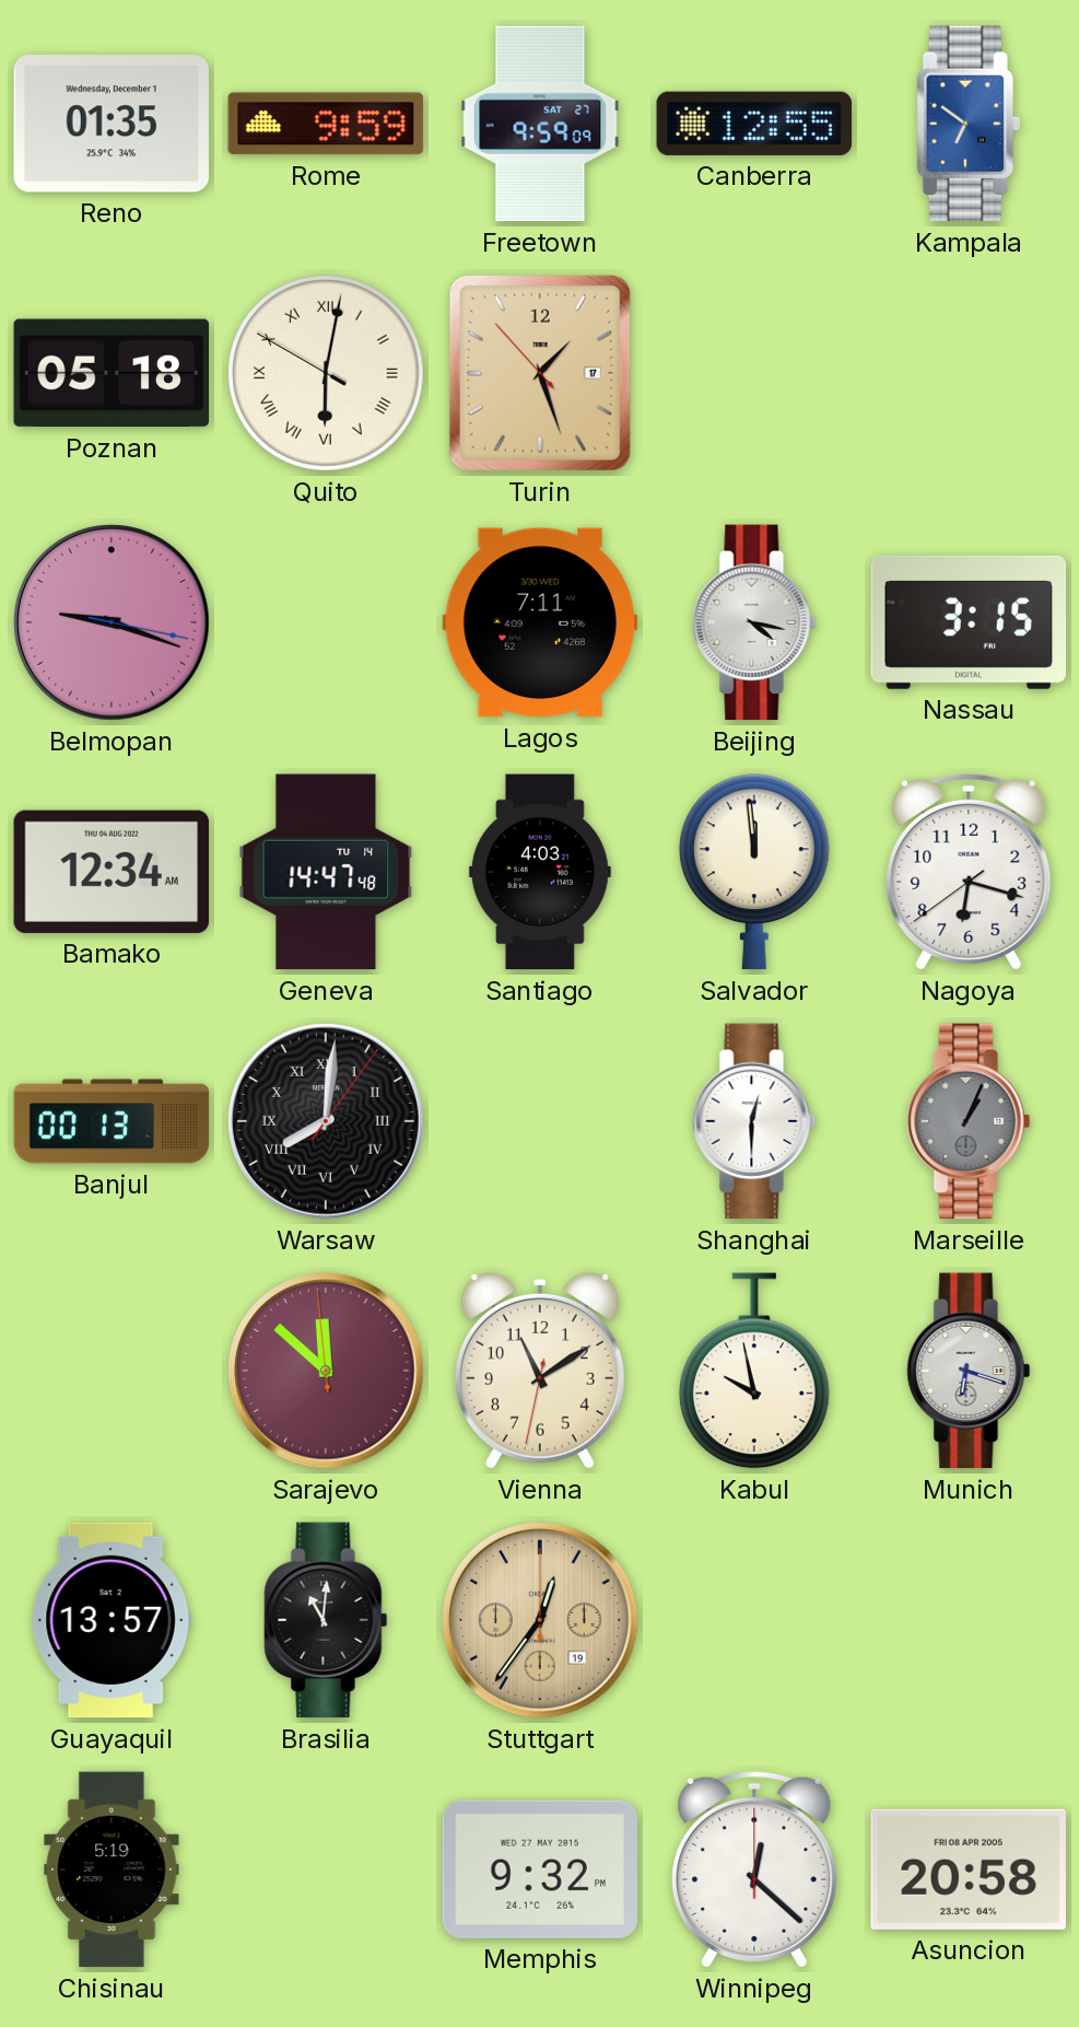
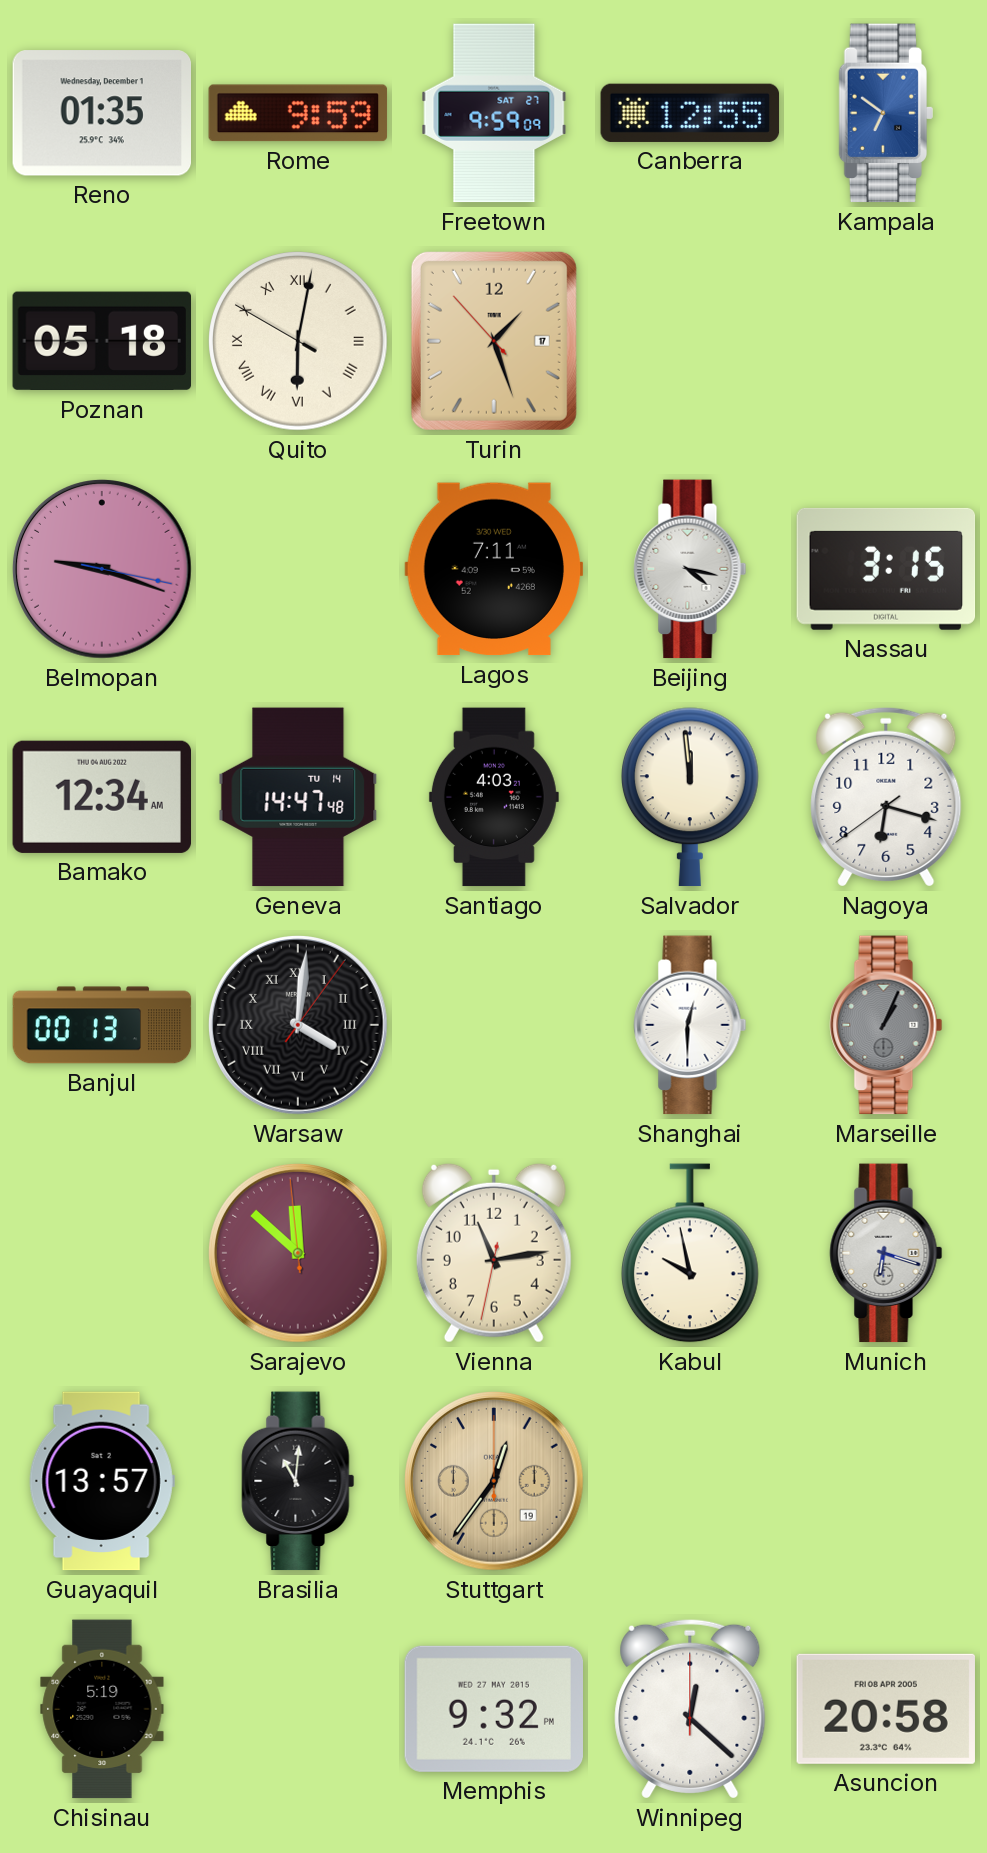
Warsaw: 8:01 -> 4:01 (299, 1026)
Vienna: 11:09 -> 11:13 (494, 1253)
